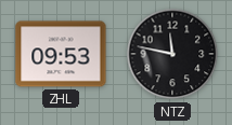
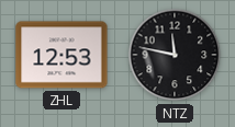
ZHL: 09:53 -> 12:53 (61, 55)
